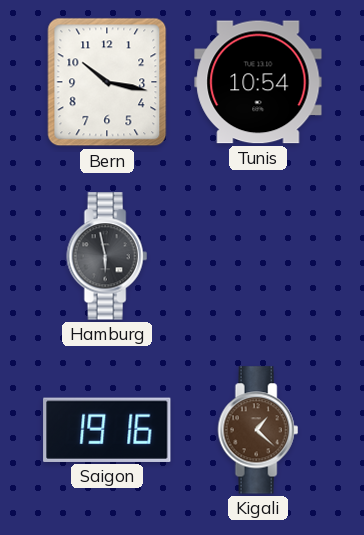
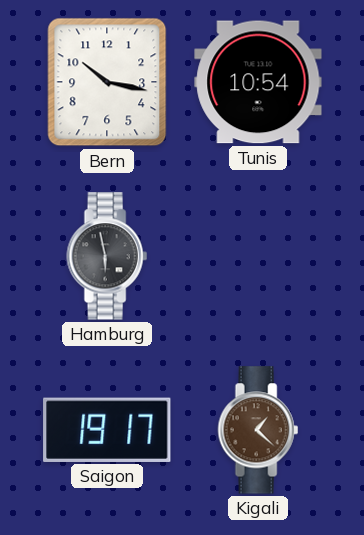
Saigon: 19:16 -> 19:17 (107, 430)
